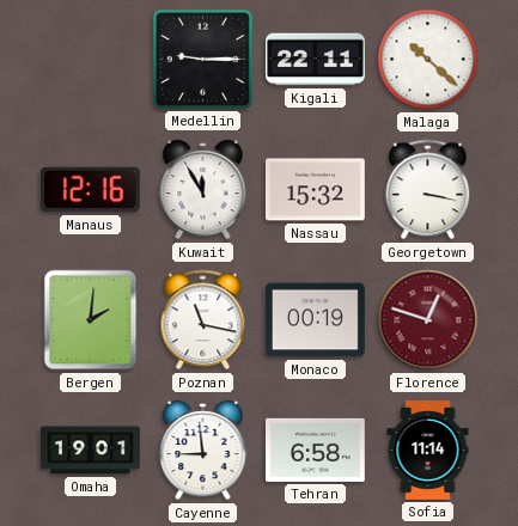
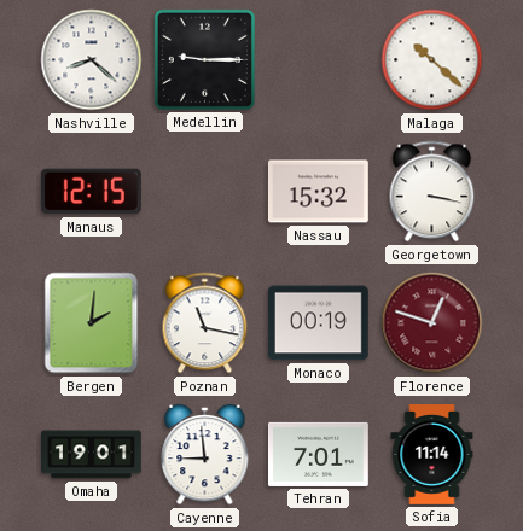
Nashville: none -> 8:22 (92, 60)
Kigali: 22:11 -> none (316, 60)
Manaus: 12:16 -> 12:15 (91, 192)
Kuwait: 11:55 -> none (203, 190)
Tehran: 6:58 -> 7:01 (319, 454)
